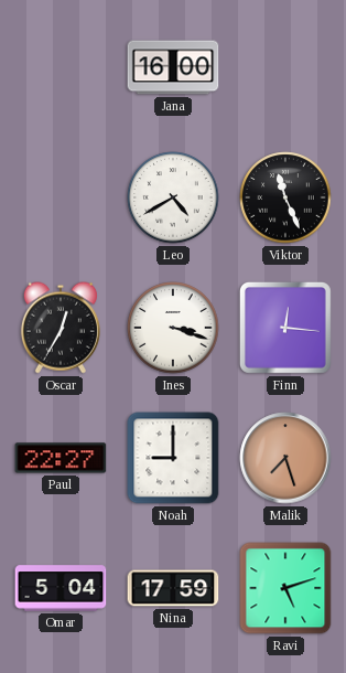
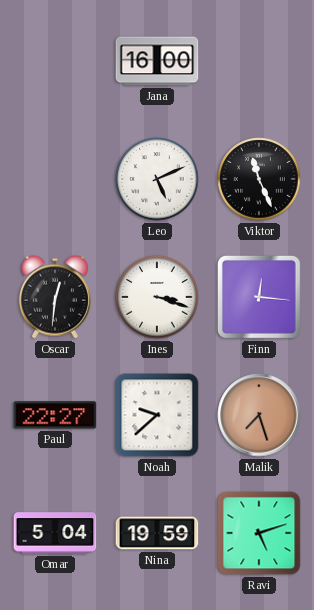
Leo: 4:40 -> 5:11 (157, 179)
Oscar: 12:35 -> 12:31 (55, 297)
Noah: 9:00 -> 9:38 (157, 415)
Nina: 17:59 -> 19:59 (157, 533)
